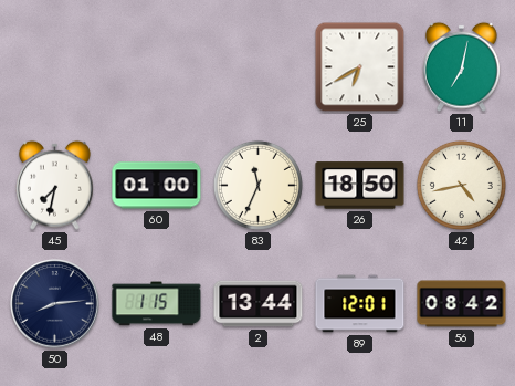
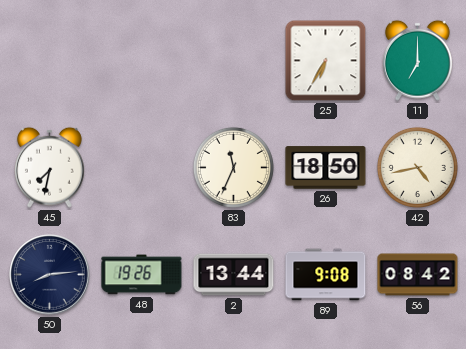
25: 6:40 -> 6:35 (326, 61)
11: 7:02 -> 7:00 (417, 60)
60: 01:00 -> none (157, 186)
48: 1:15 -> 19:26 (142, 275)
89: 12:01 -> 9:08 (326, 275)
